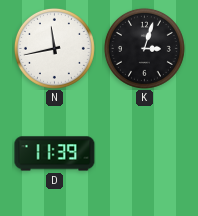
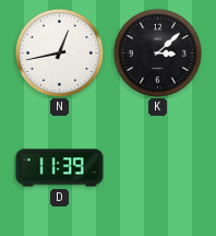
N: 11:43 -> 12:43 (59, 52)
K: 3:03 -> 3:08 (157, 52)
